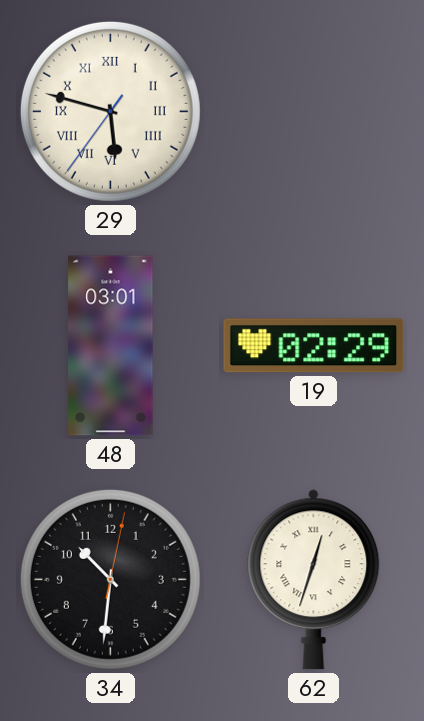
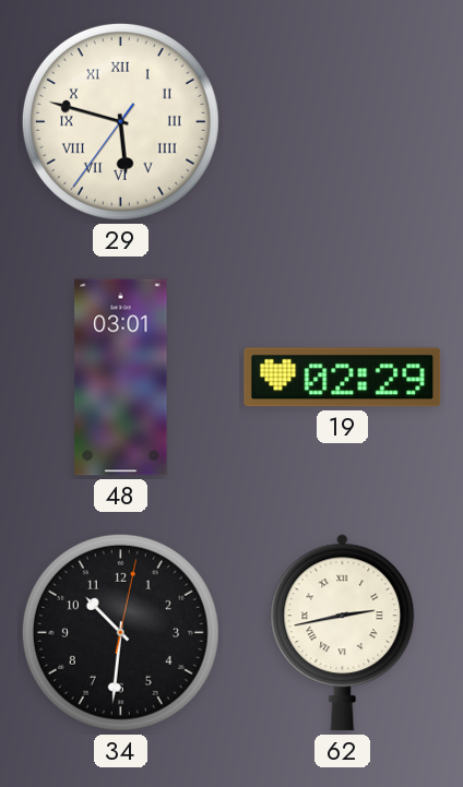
62: 12:33 -> 2:43 (343, 633)
